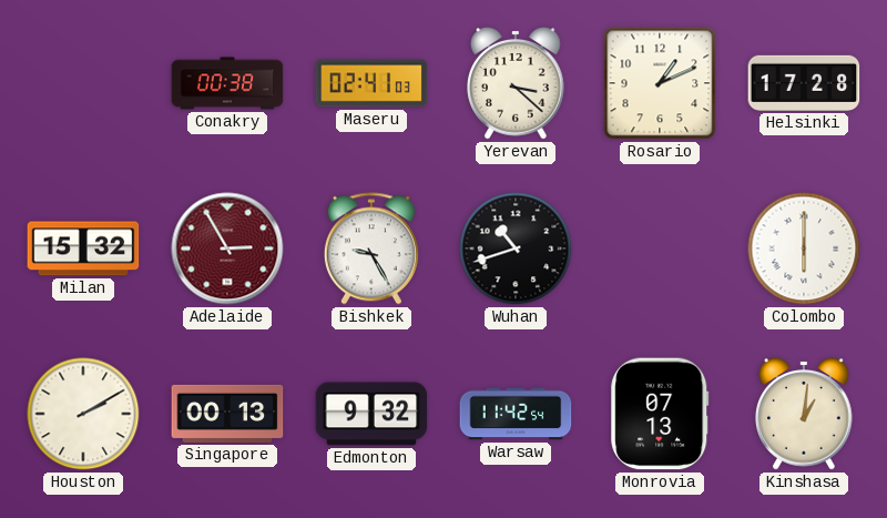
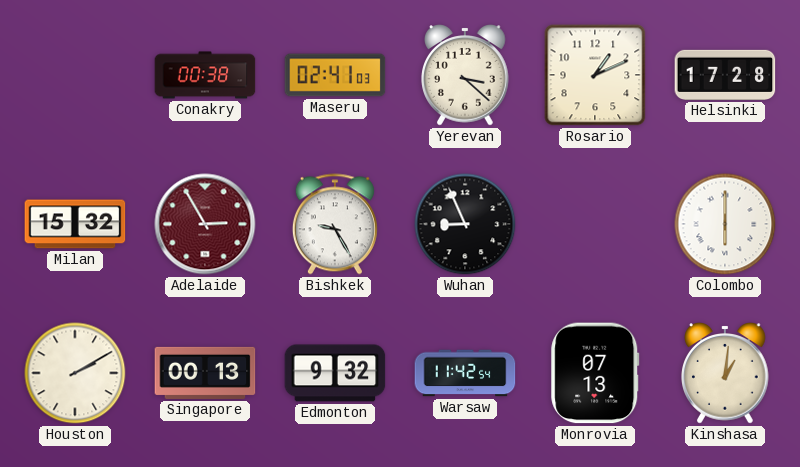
Wuhan: 10:42 -> 8:56 (465, 224)
